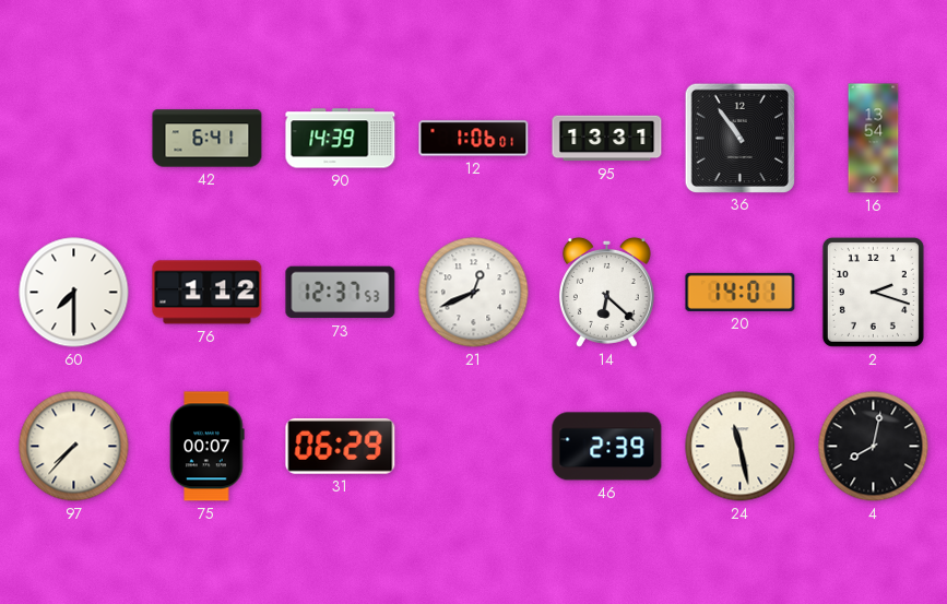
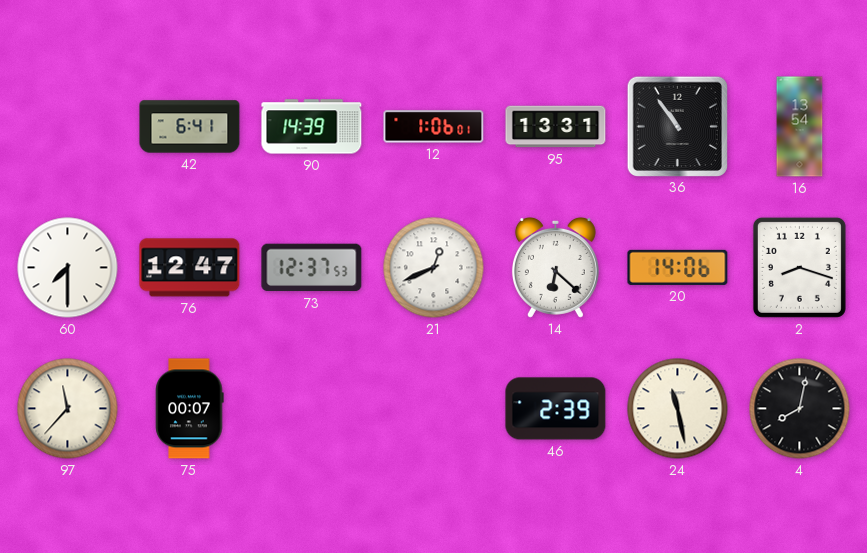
76: 1:12 -> 12:47 (190, 268)
20: 14:01 -> 14:06 (678, 267)
2: 2:18 -> 8:18 (799, 267)
97: 7:37 -> 11:37 (68, 409)
31: 06:29 -> none (341, 447)
